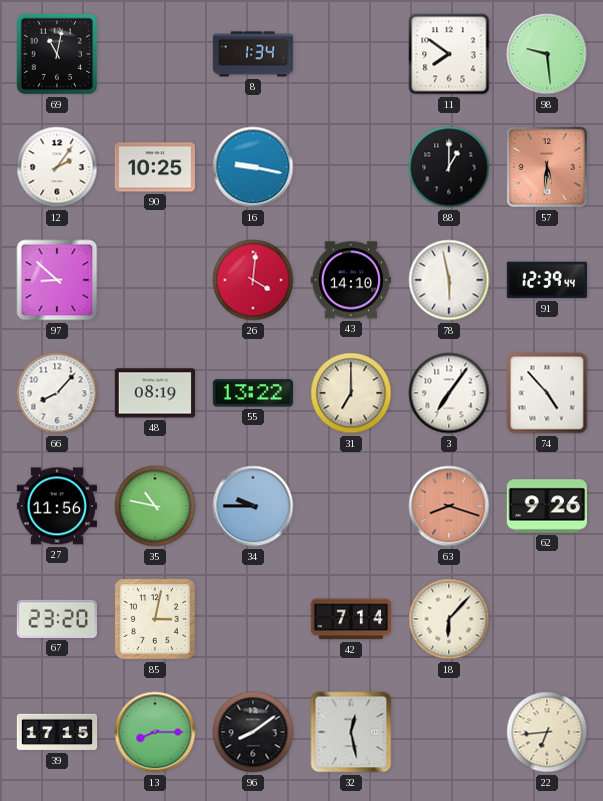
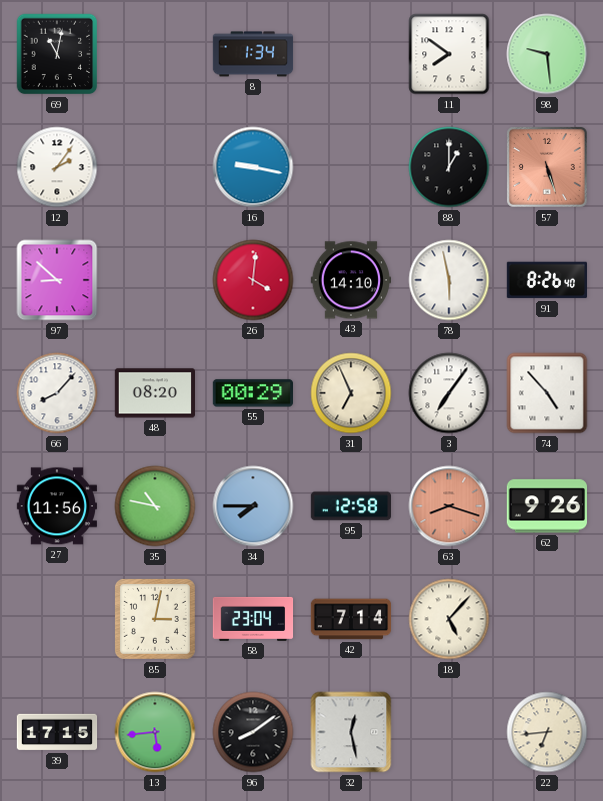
90: 10:25 -> none (154, 167)
57: 5:31 -> 5:27 (547, 167)
91: 12:39 -> 8:26 (546, 280)
48: 08:19 -> 08:20 (154, 393)
55: 13:22 -> 00:29 (252, 393)
31: 7:00 -> 6:56 (351, 393)
34: 9:45 -> 7:45 (253, 506)
95: none -> 12:58 (350, 506)
67: 23:20 -> none (57, 619)
58: none -> 23:04 (253, 619)
18: 6:07 -> 5:07 (449, 619)
13: 8:15 -> 5:44 (155, 732)
